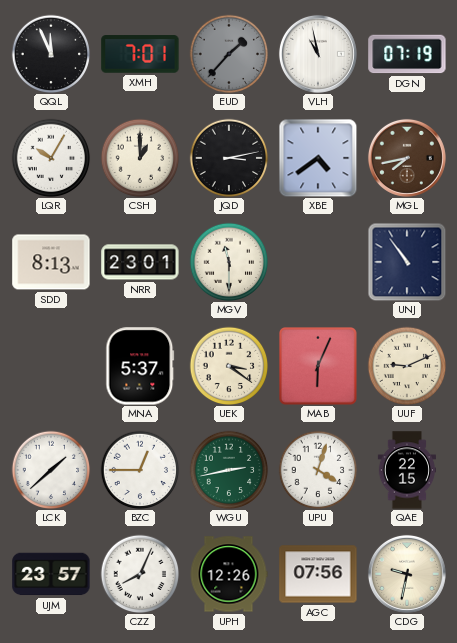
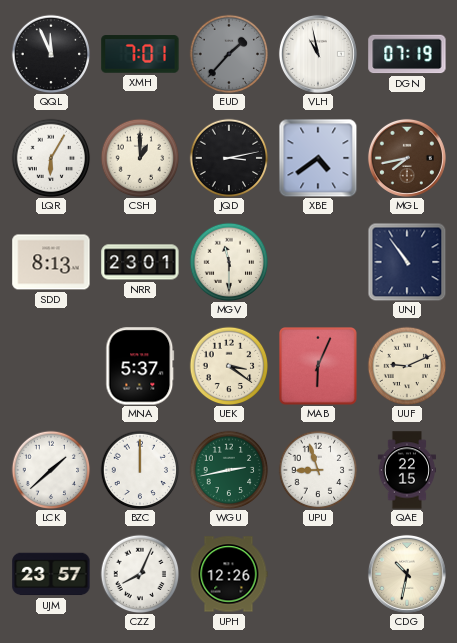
LQR: 10:05 -> 6:05 (51, 158)
BZC: 12:45 -> 12:00 (140, 470)
UPU: 4:03 -> 8:57 (318, 470)
AGC: 07:56 -> none (318, 574)
CDG: 9:32 -> 10:32 (407, 574)
